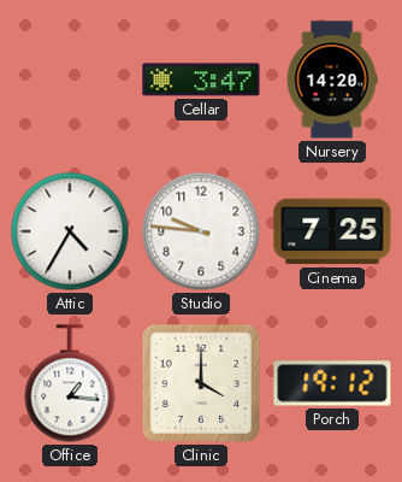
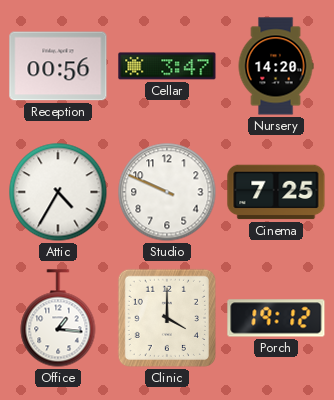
Reception: none -> 00:56 (58, 66)
Studio: 9:46 -> 9:49 (167, 192)
